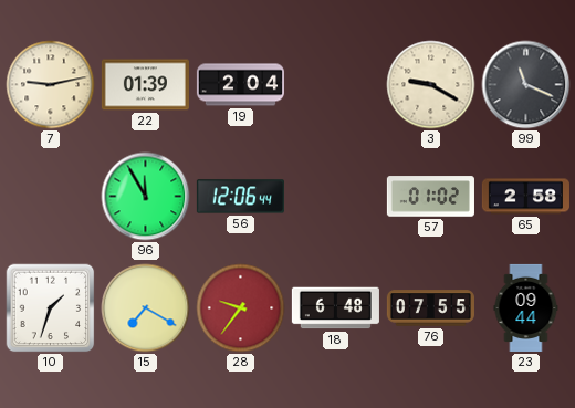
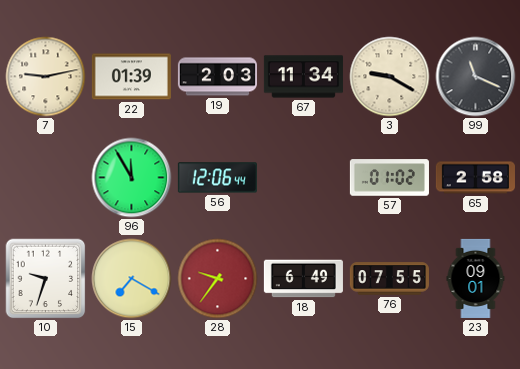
19: 2:04 -> 2:03 (217, 77)
67: none -> 11:34 (303, 77)
10: 1:33 -> 9:33 (46, 279)
18: 6:48 -> 6:49 (303, 279)
23: 09:44 -> 09:01 (476, 278)
